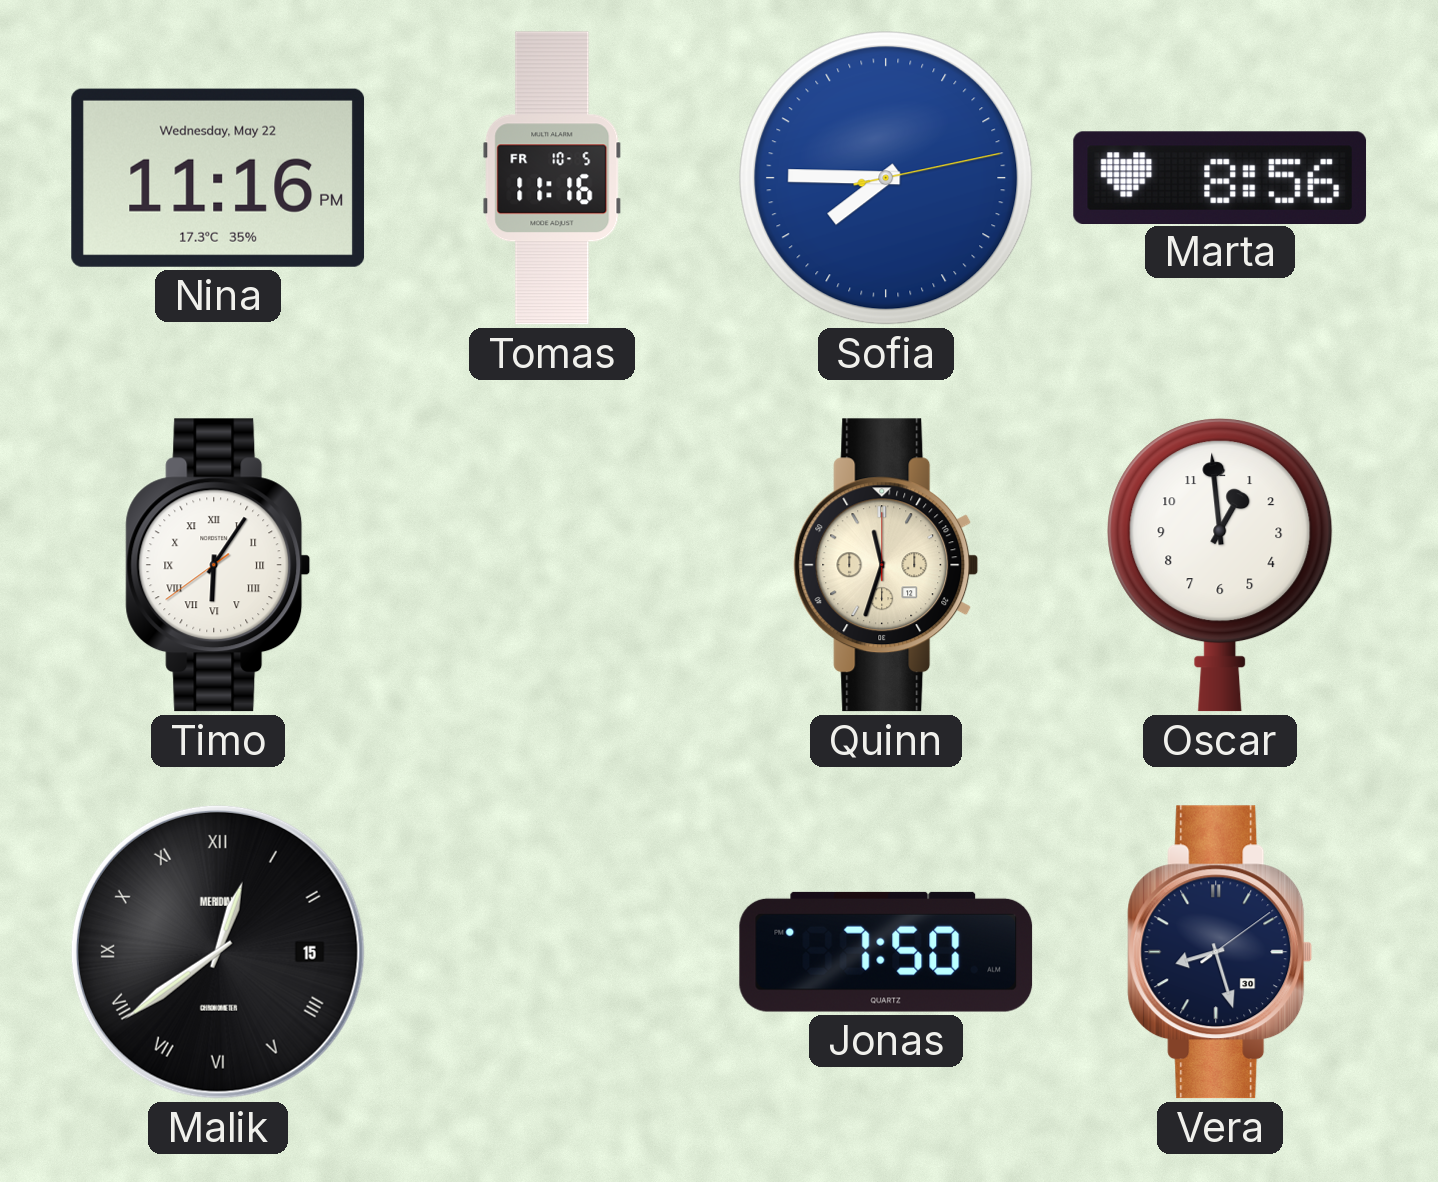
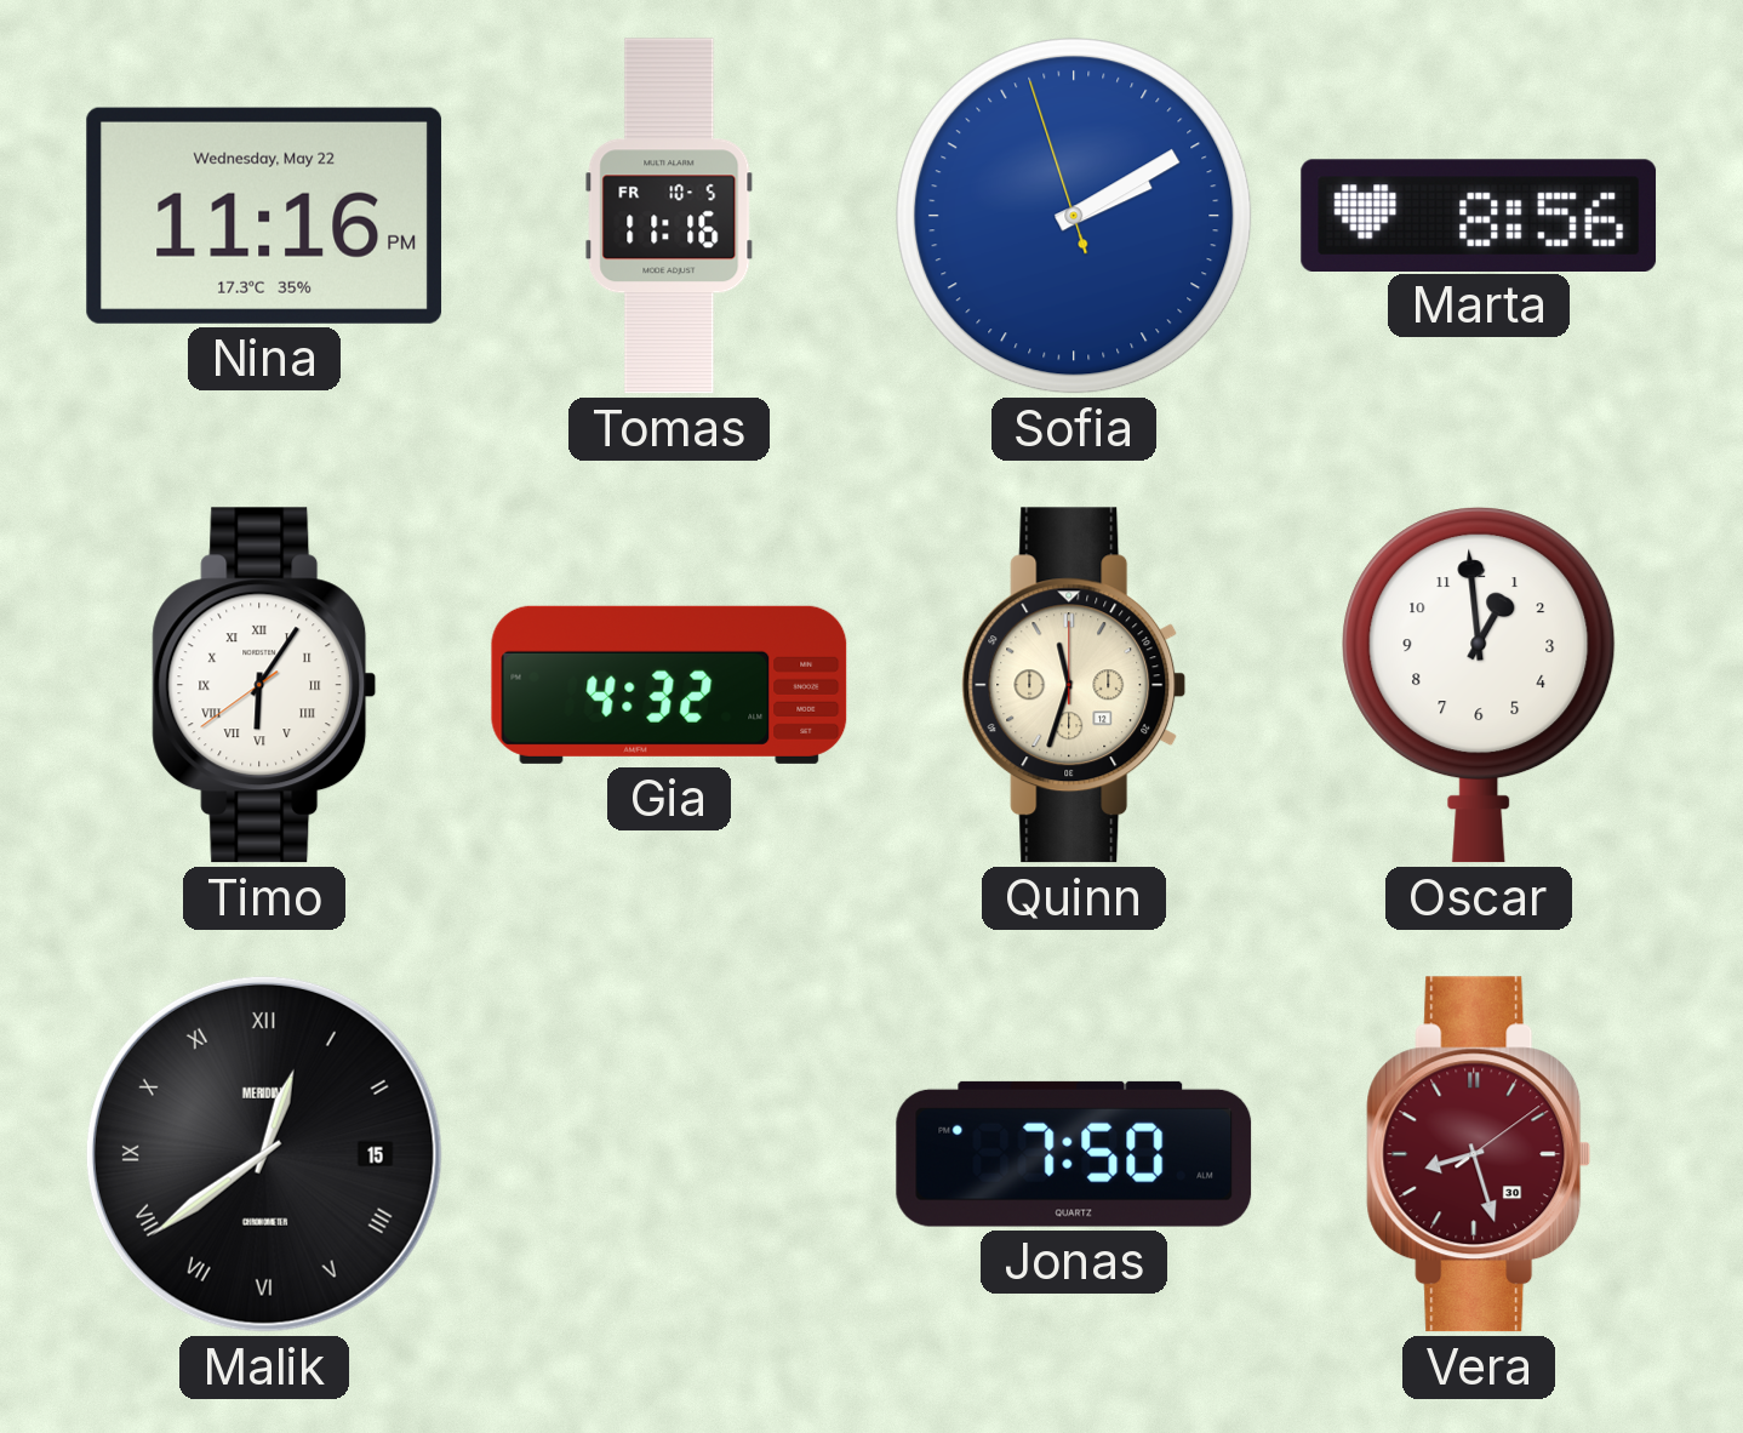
Sofia: 7:45 -> 2:09 (1074, 216)
Gia: none -> 4:32 (669, 685)
Vera dial: navy -> burgundy (1479, 1154)
